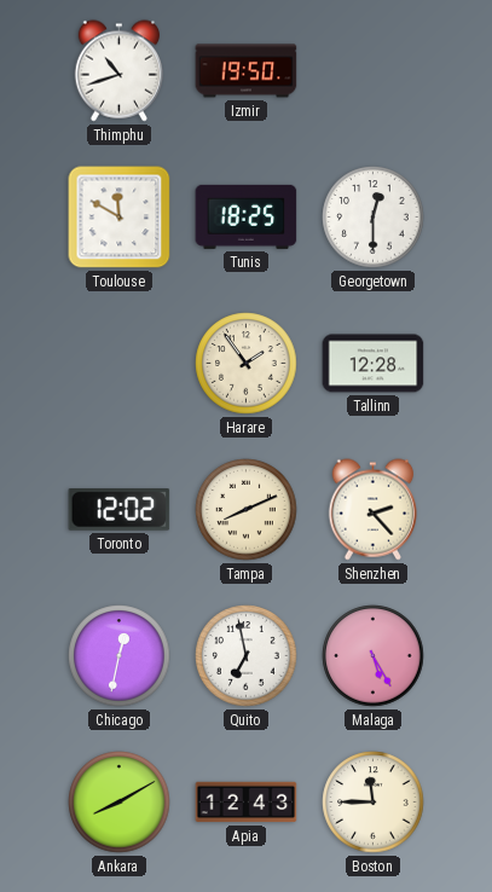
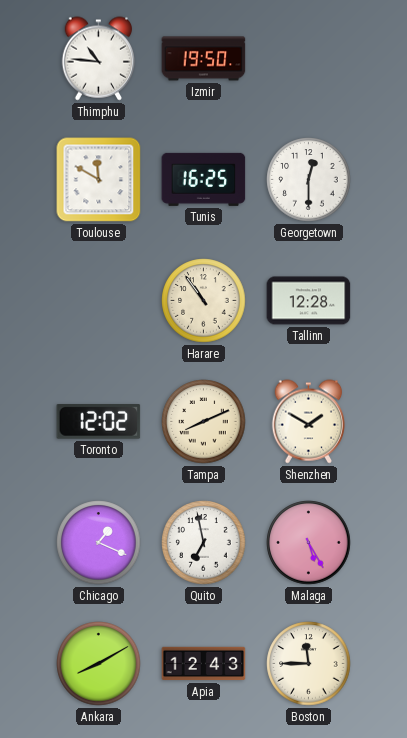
Thimphu: 10:42 -> 10:46 (98, 59)
Tunis: 18:25 -> 16:25 (204, 179)
Harare: 1:54 -> 10:54 (204, 301)
Shenzhen: 2:23 -> 1:50 (308, 422)
Chicago: 12:32 -> 1:19 (99, 543)
